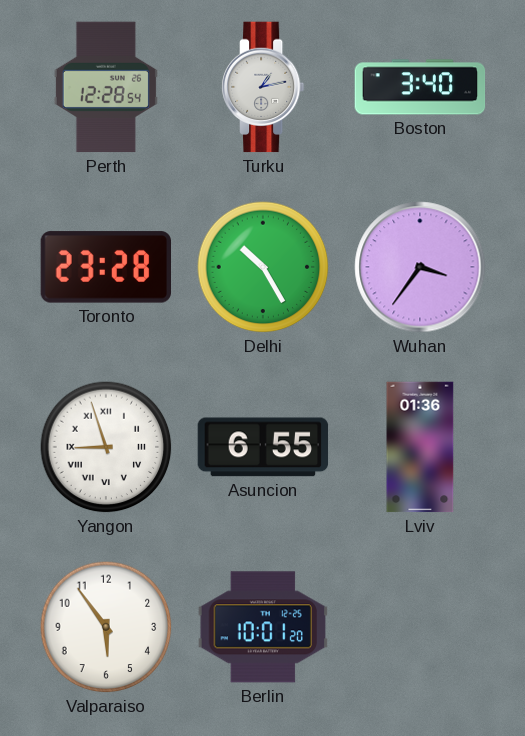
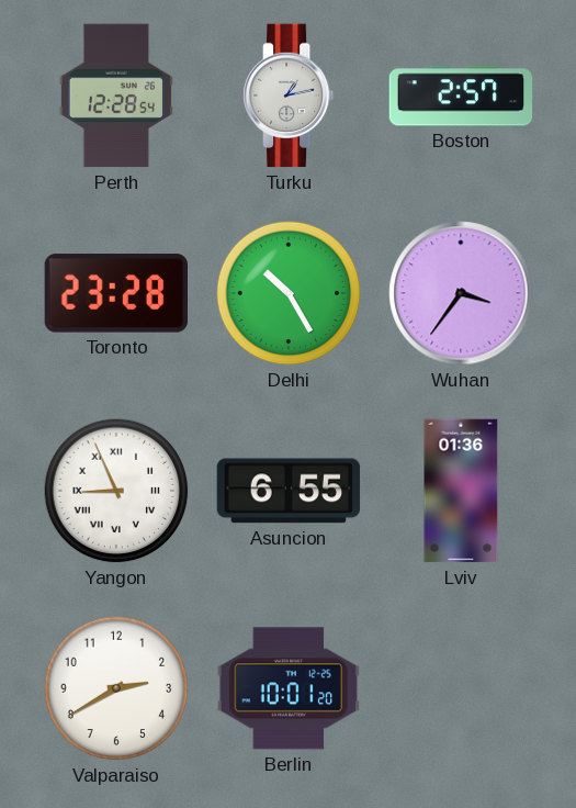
Boston: 3:40 -> 2:57 (461, 96)
Yangon: 8:57 -> 8:56 (116, 491)
Valparaiso: 5:54 -> 2:40 (116, 688)
